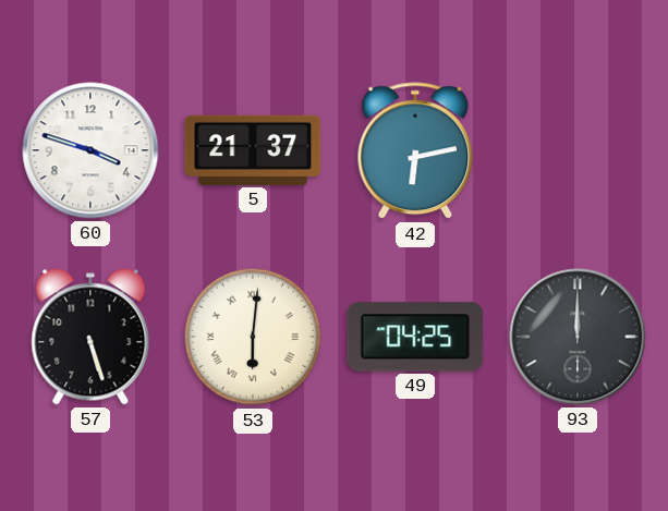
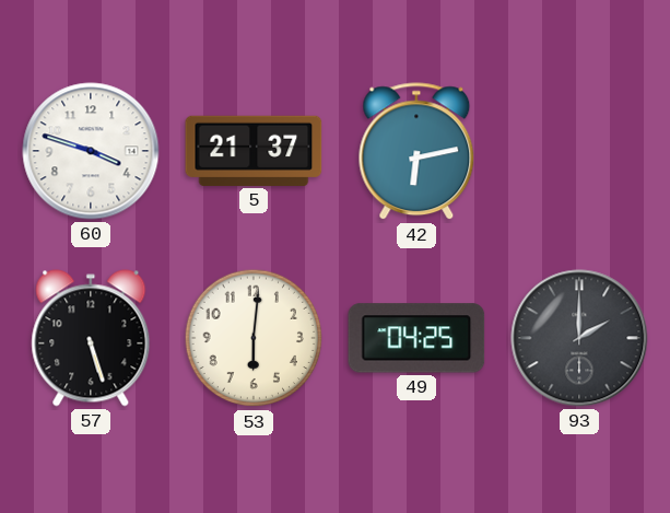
53 numerals: Roman -> Arabic (254, 338)
93: 12:00 -> 2:00 (579, 338)
